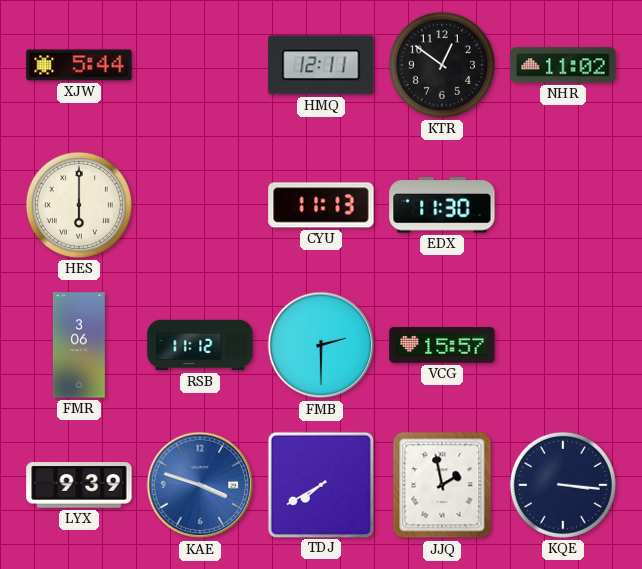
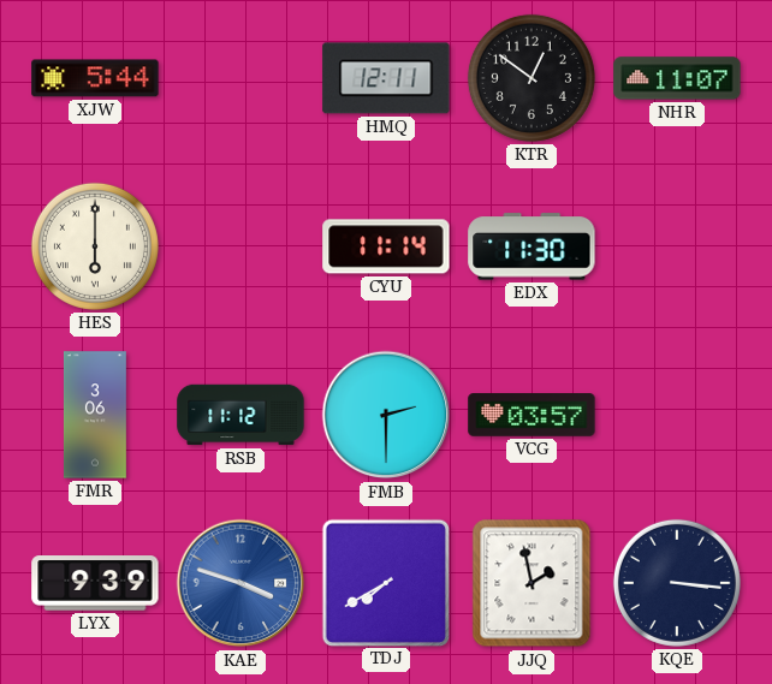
NHR: 11:02 -> 11:07 (677, 78)
CYU: 11:13 -> 11:14 (386, 246)
VCG: 15:57 -> 03:57 (532, 415)
